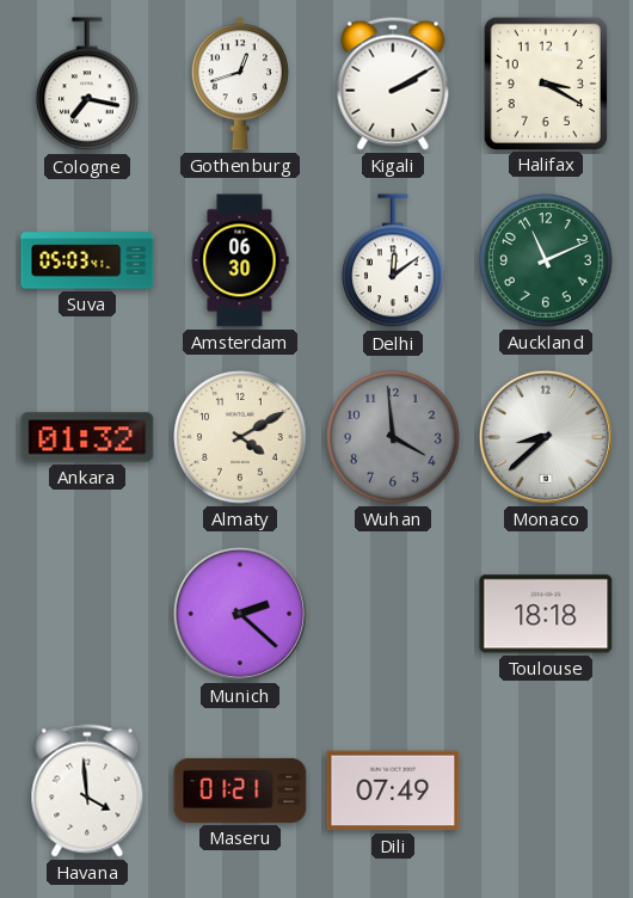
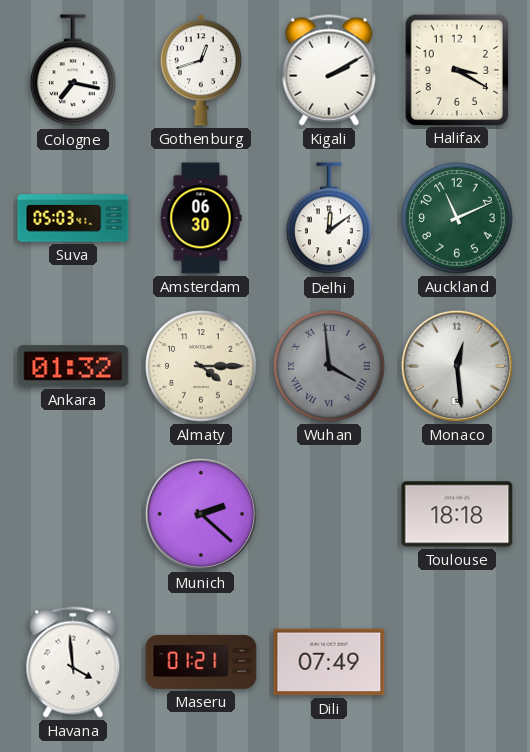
Almaty: 4:10 -> 4:15 (201, 366)
Wuhan numerals: Arabic -> Roman (329, 366)
Monaco: 8:38 -> 12:29 (457, 366)
